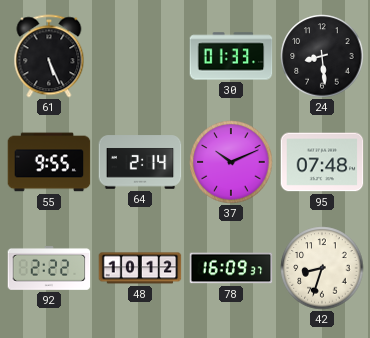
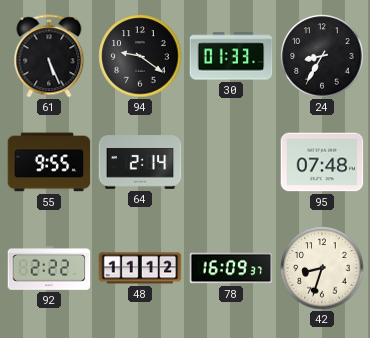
94: none -> 9:21 (140, 56)
24: 8:29 -> 8:35 (322, 56)
37: 10:11 -> none (231, 162)
48: 10:12 -> 11:12 (140, 268)
